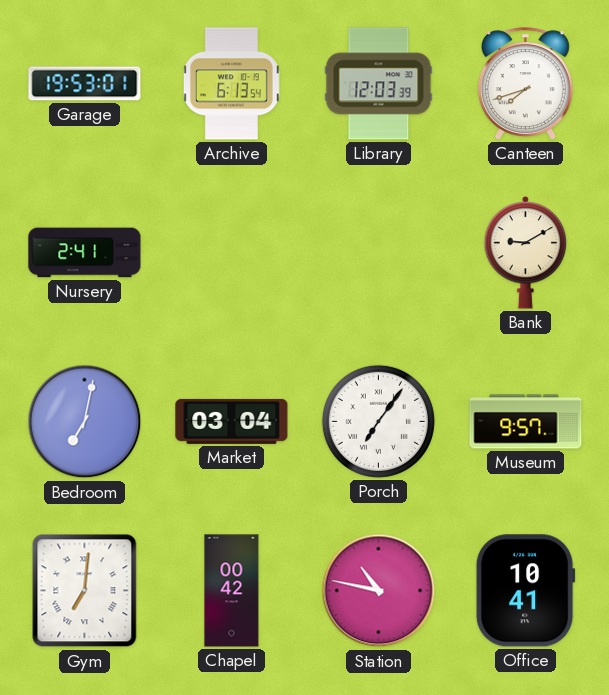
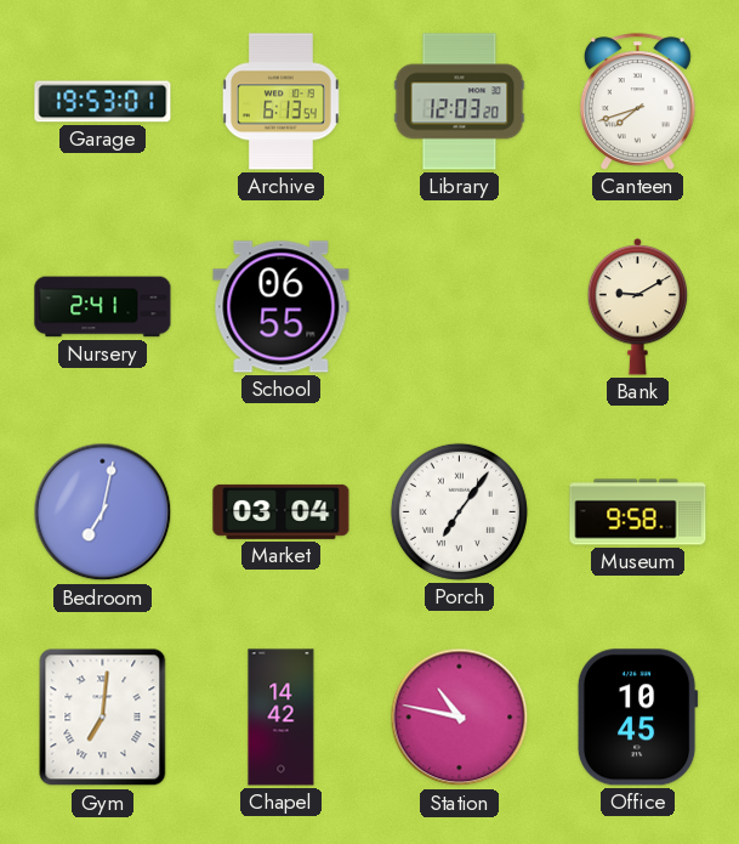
Library: 12:03:39 -> 12:03:20 (460, 102)
School: none -> 06:55 (282, 307)
Museum: 9:57 -> 9:58 (638, 512)
Chapel: 00:42 -> 14:42 (282, 718)
Office: 10:41 -> 10:45 (637, 718)
